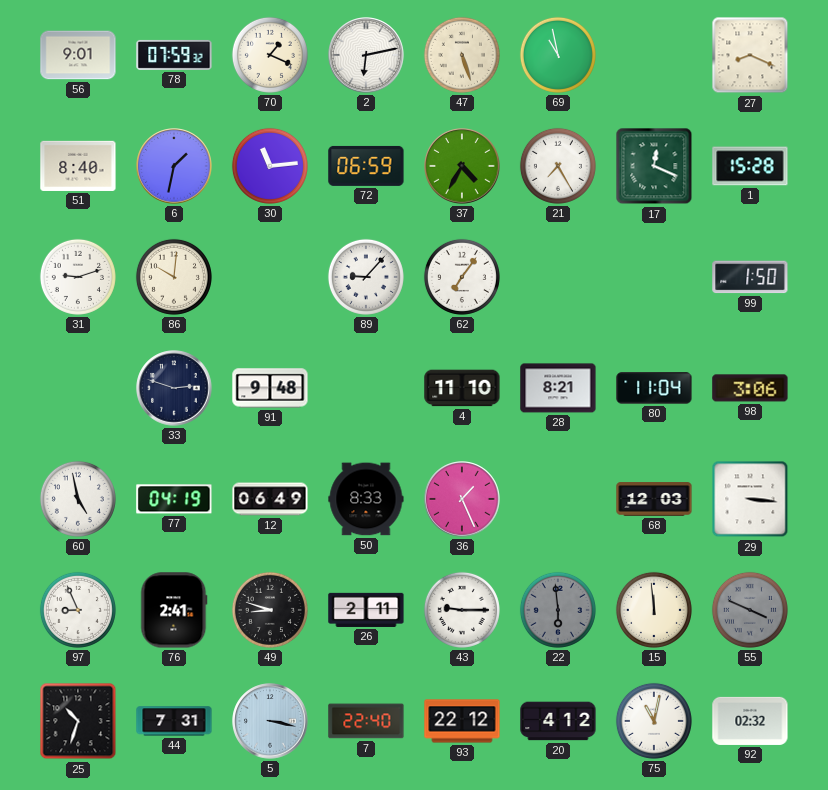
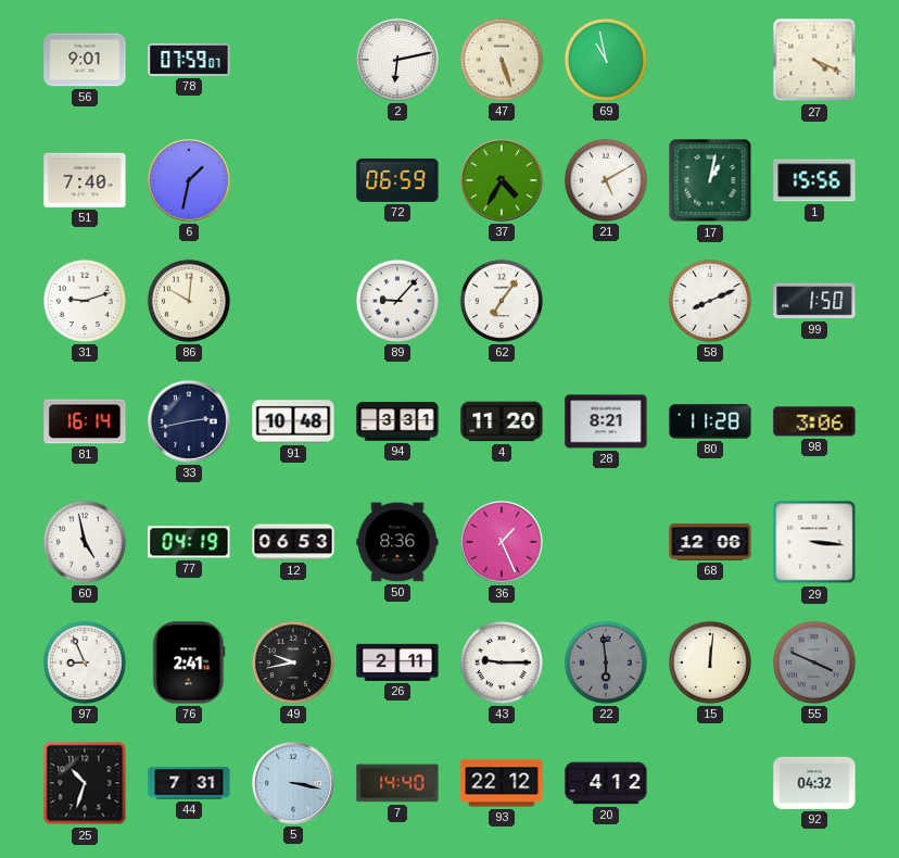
78: 07:59:32 -> 07:59:07 (189, 60)
70: 1:19 -> none (270, 55)
27: 8:19 -> 4:19 (814, 60)
51: 8:40 -> 7:40 (85, 180)
30: 11:14 -> none (270, 166)
21: 7:25 -> 5:10 (606, 180)
17: 12:19 -> 1:02 (710, 180)
1: 15:28 -> 15:56 (814, 180)
58: none -> 8:11 (710, 301)
81: none -> 16:14 (85, 421)
33: 2:48 -> 2:43 (189, 421)
91: 9:48 -> 10:48 (293, 421)
94: none -> 3:31 (397, 421)
4: 11:10 -> 11:20 (502, 421)
80: 11:04 -> 11:28 (710, 421)
12: 06:49 -> 06:53 (293, 542)
50: 8:33 -> 8:36 (397, 542)
68: 12:03 -> 12:06 (710, 542)
49: 8:48 -> 9:43 (293, 663)
15: 11:59 -> 12:01 (710, 663)
7: 22:40 -> 14:40 (397, 783)
75: 11:02 -> none (654, 721)
92: 02:32 -> 04:32 (814, 783)
